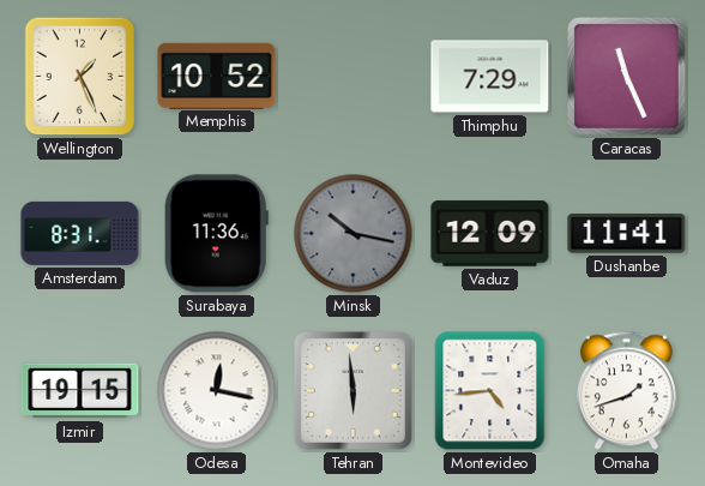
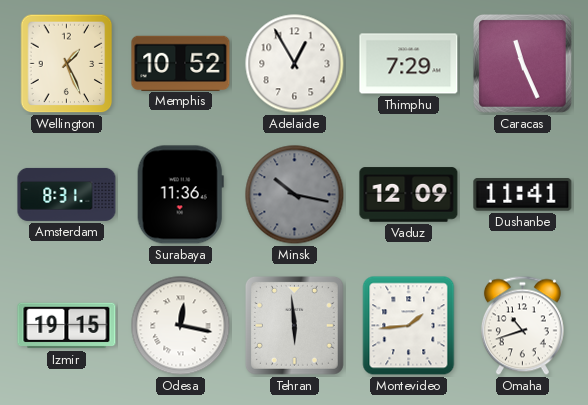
Adelaide: none -> 12:55 (295, 64)
Montevideo: 4:44 -> 1:44 (409, 326)
Omaha: 1:42 -> 10:42 (522, 326)
